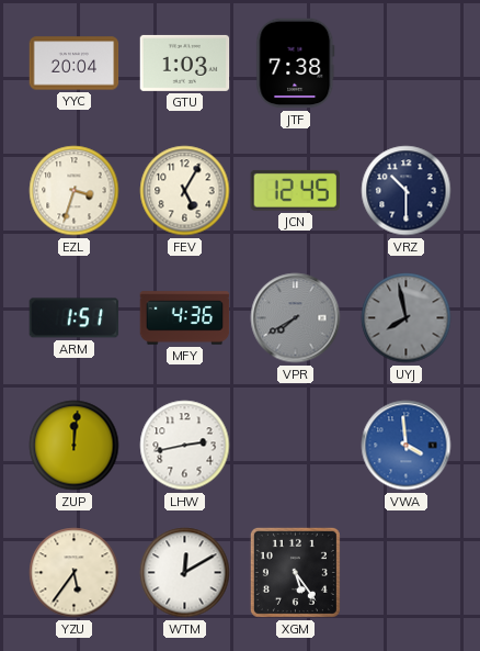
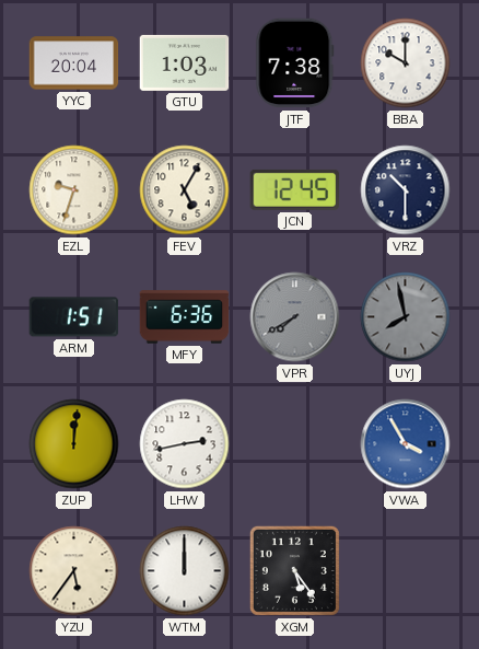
BBA: none -> 10:00 (406, 63)
EZL: 3:33 -> 9:33 (74, 190)
MFY: 4:36 -> 6:36 (185, 317)
VWA: 3:59 -> 3:55 (406, 444)
WTM: 12:10 -> 12:00 (185, 571)
